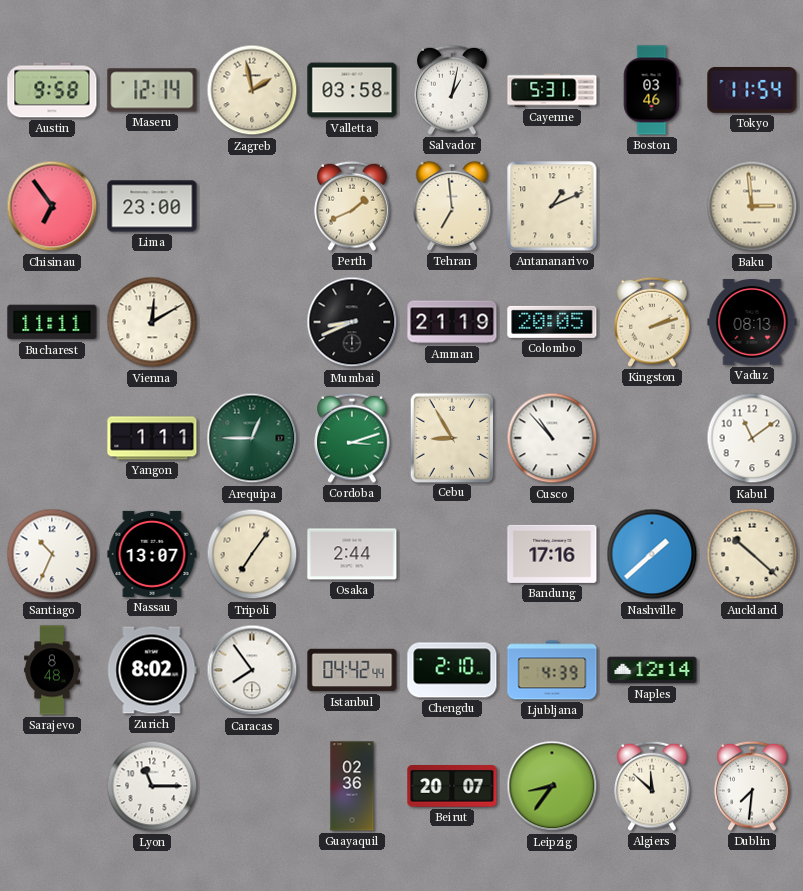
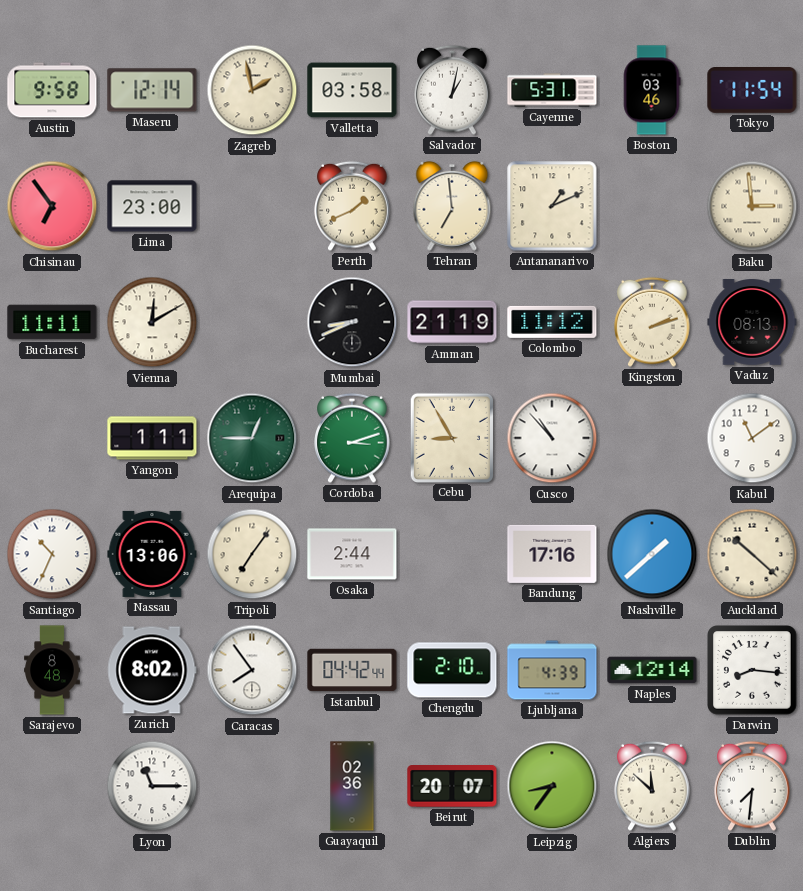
Colombo: 20:05 -> 11:12 (552, 322)
Nassau: 13:07 -> 13:06 (152, 554)
Darwin: none -> 8:16 (752, 670)
